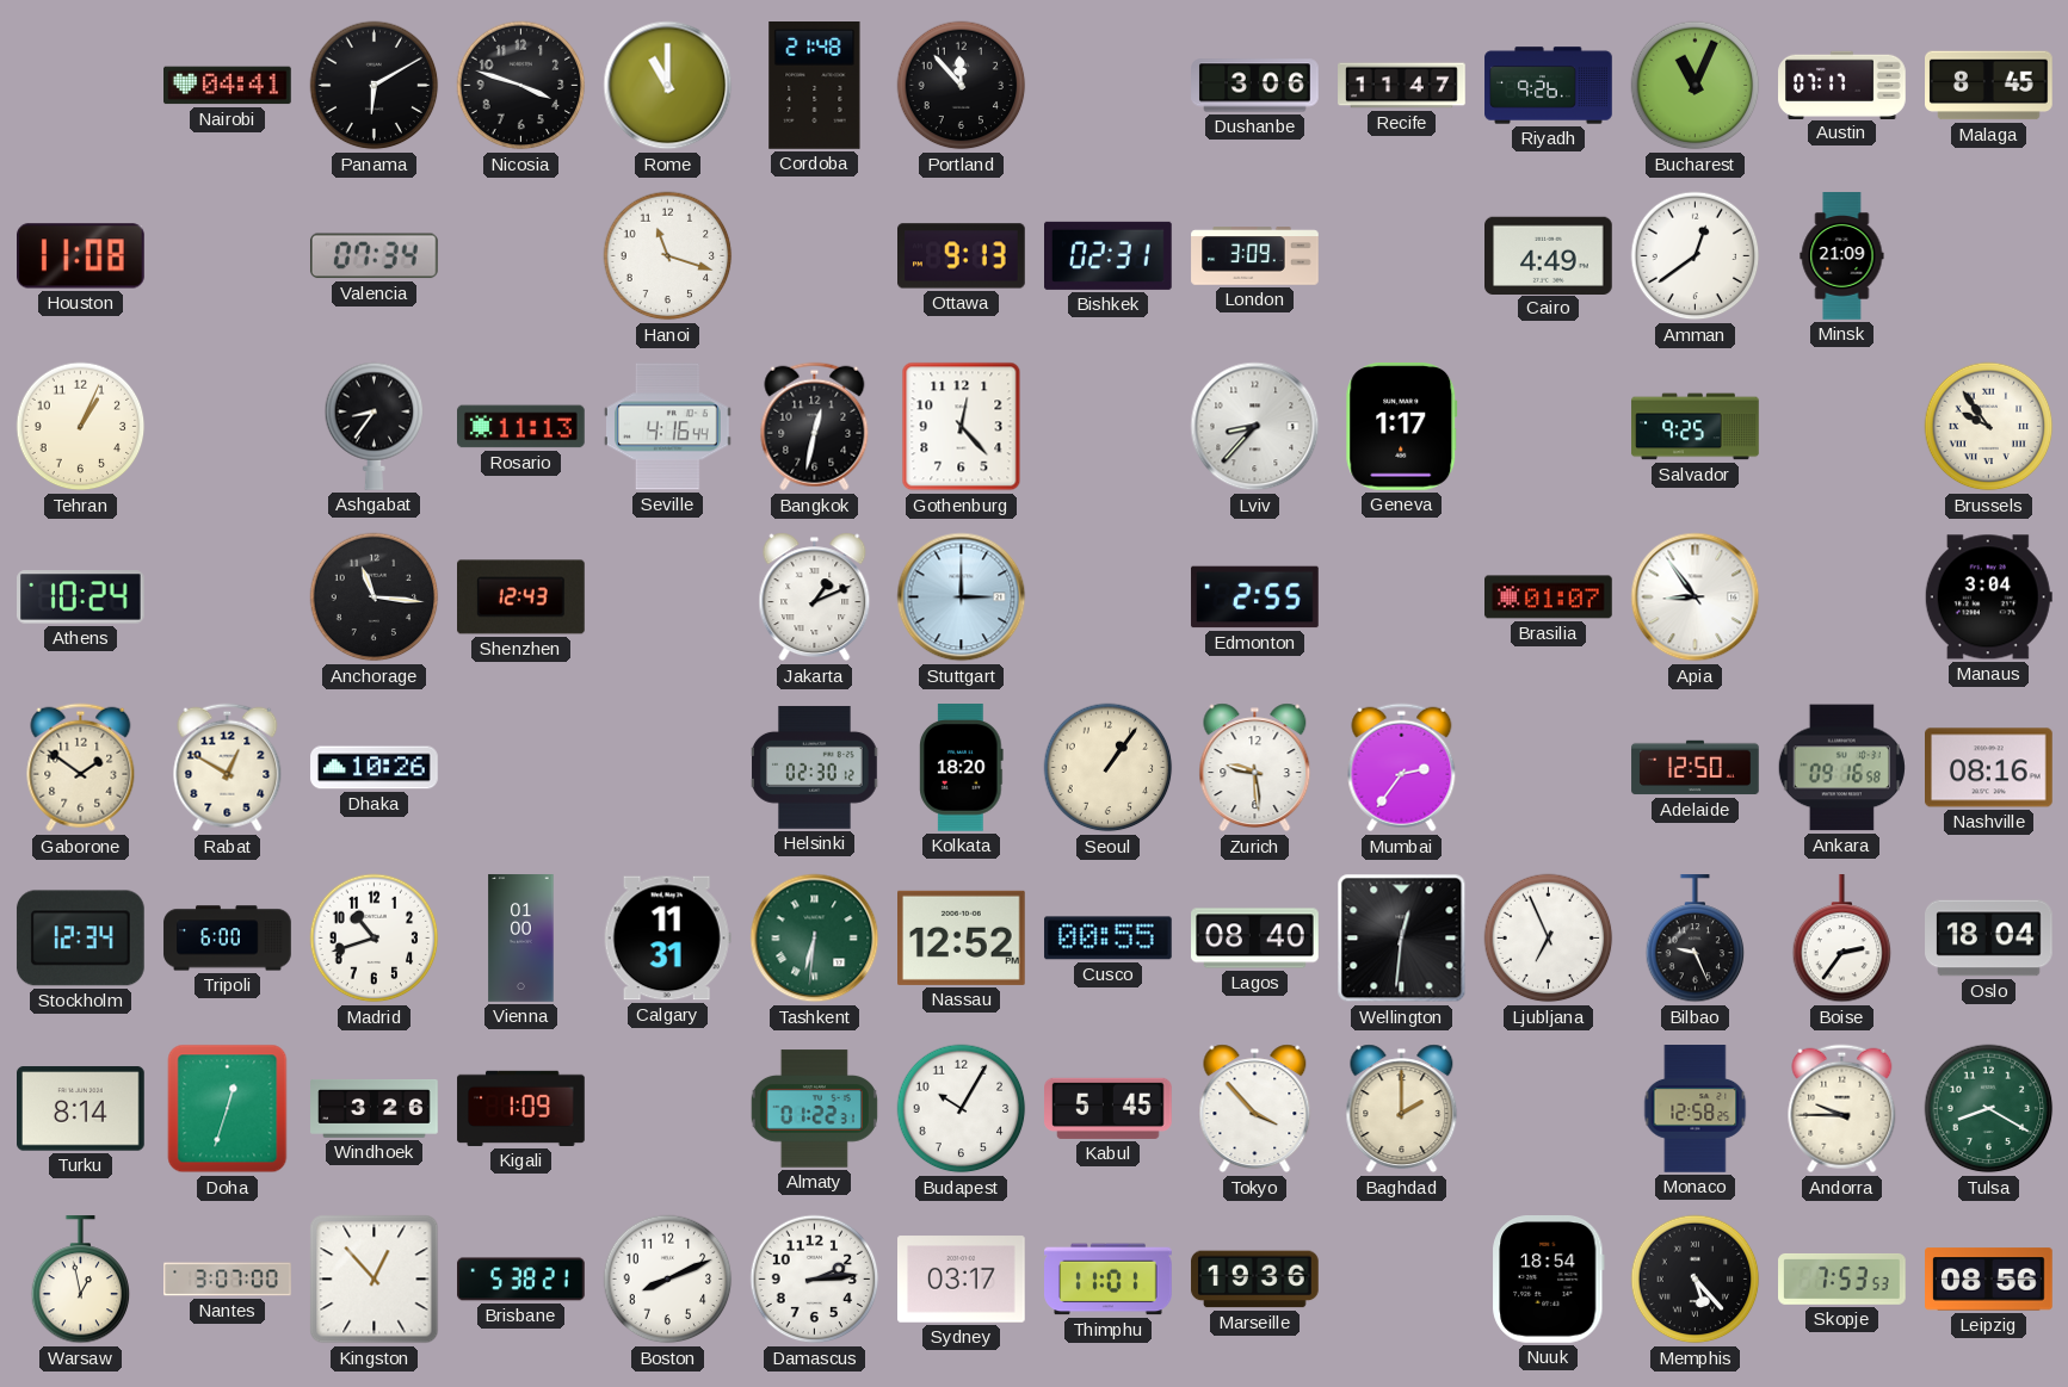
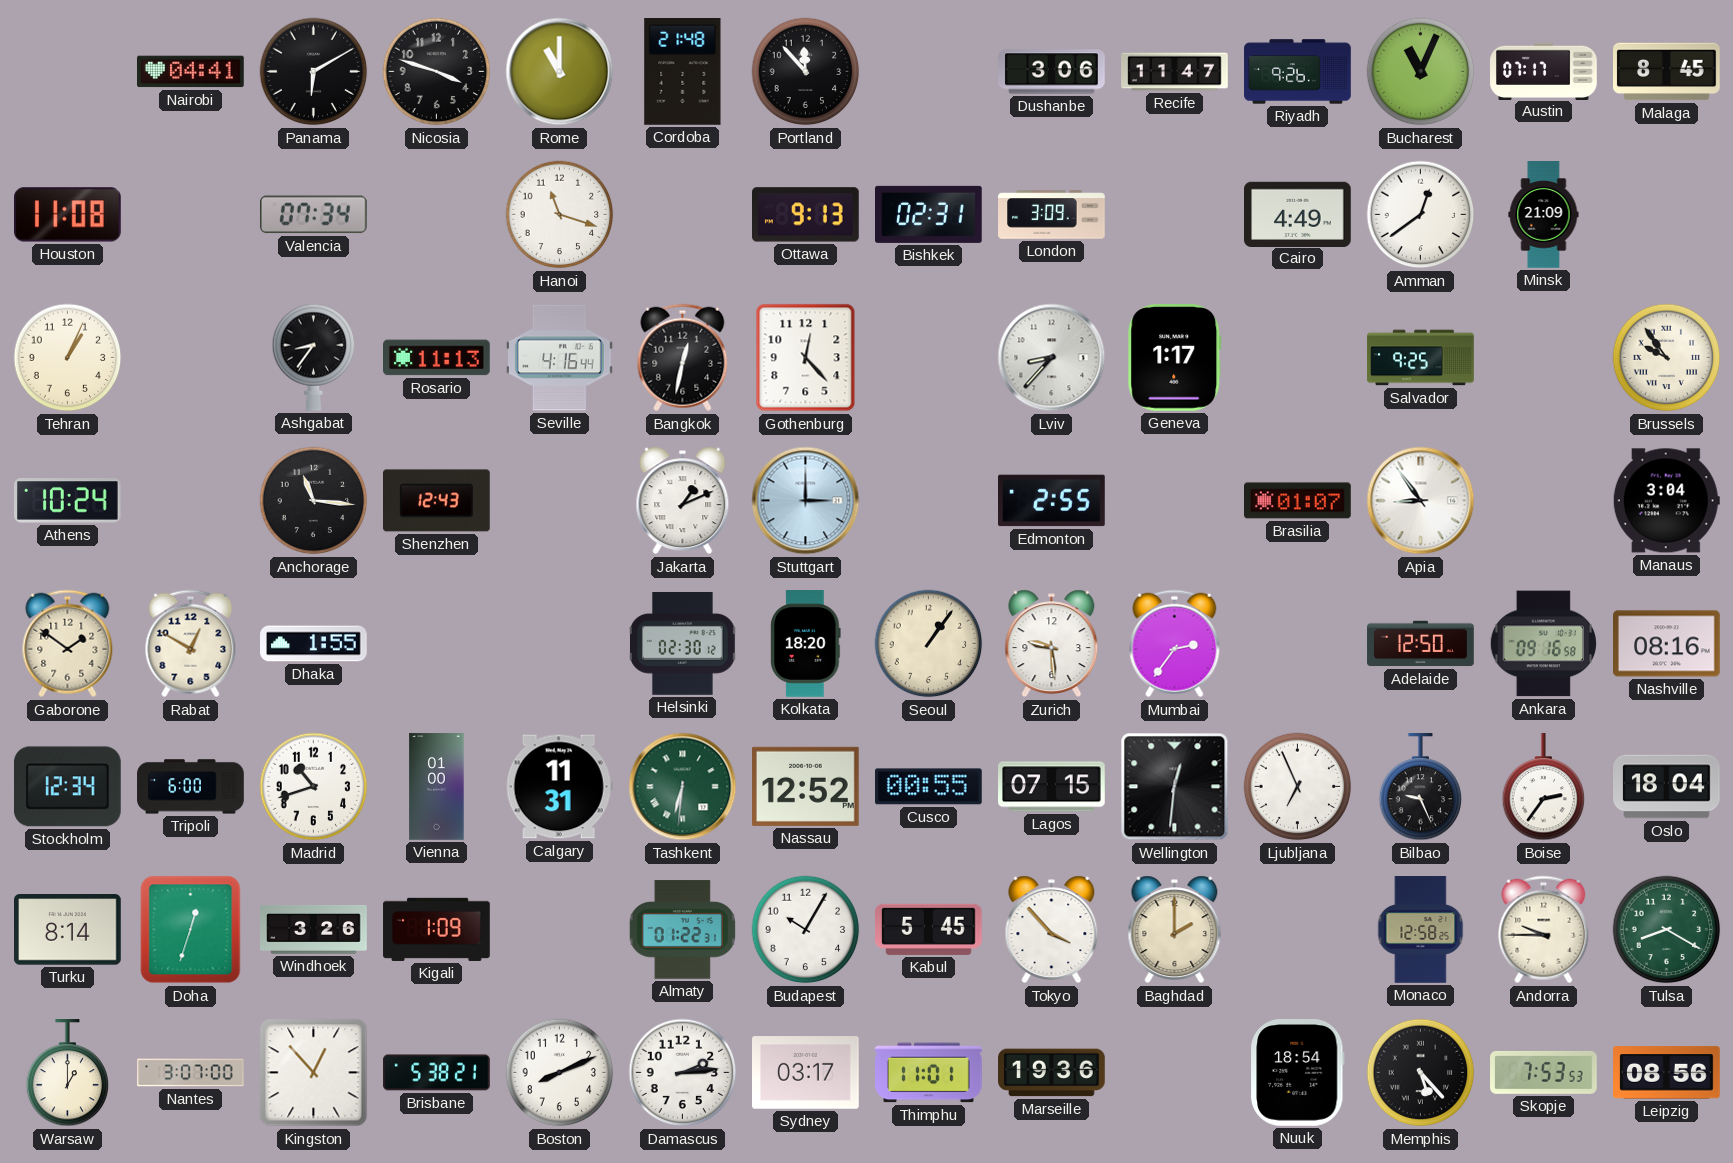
Dhaka: 10:26 -> 1:55 (314, 644)
Lagos: 08:40 -> 07:15 (1052, 787)
Warsaw: 12:58 -> 1:00 (68, 1073)
